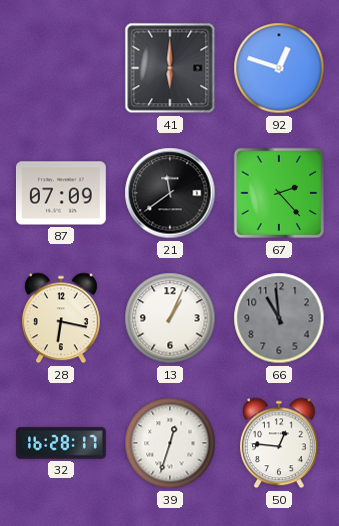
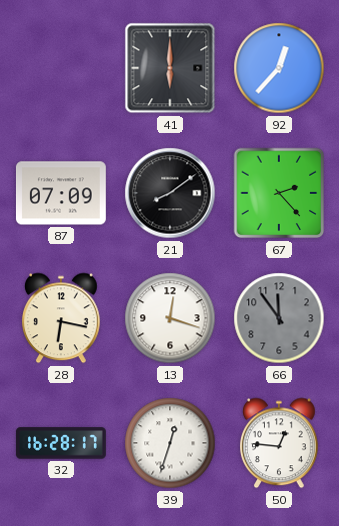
92: 12:48 -> 12:37 (279, 68)
21: 11:39 -> 8:09 (170, 193)
13: 1:04 -> 12:18 (170, 318)
66: 10:59 -> 11:54 (279, 318)
